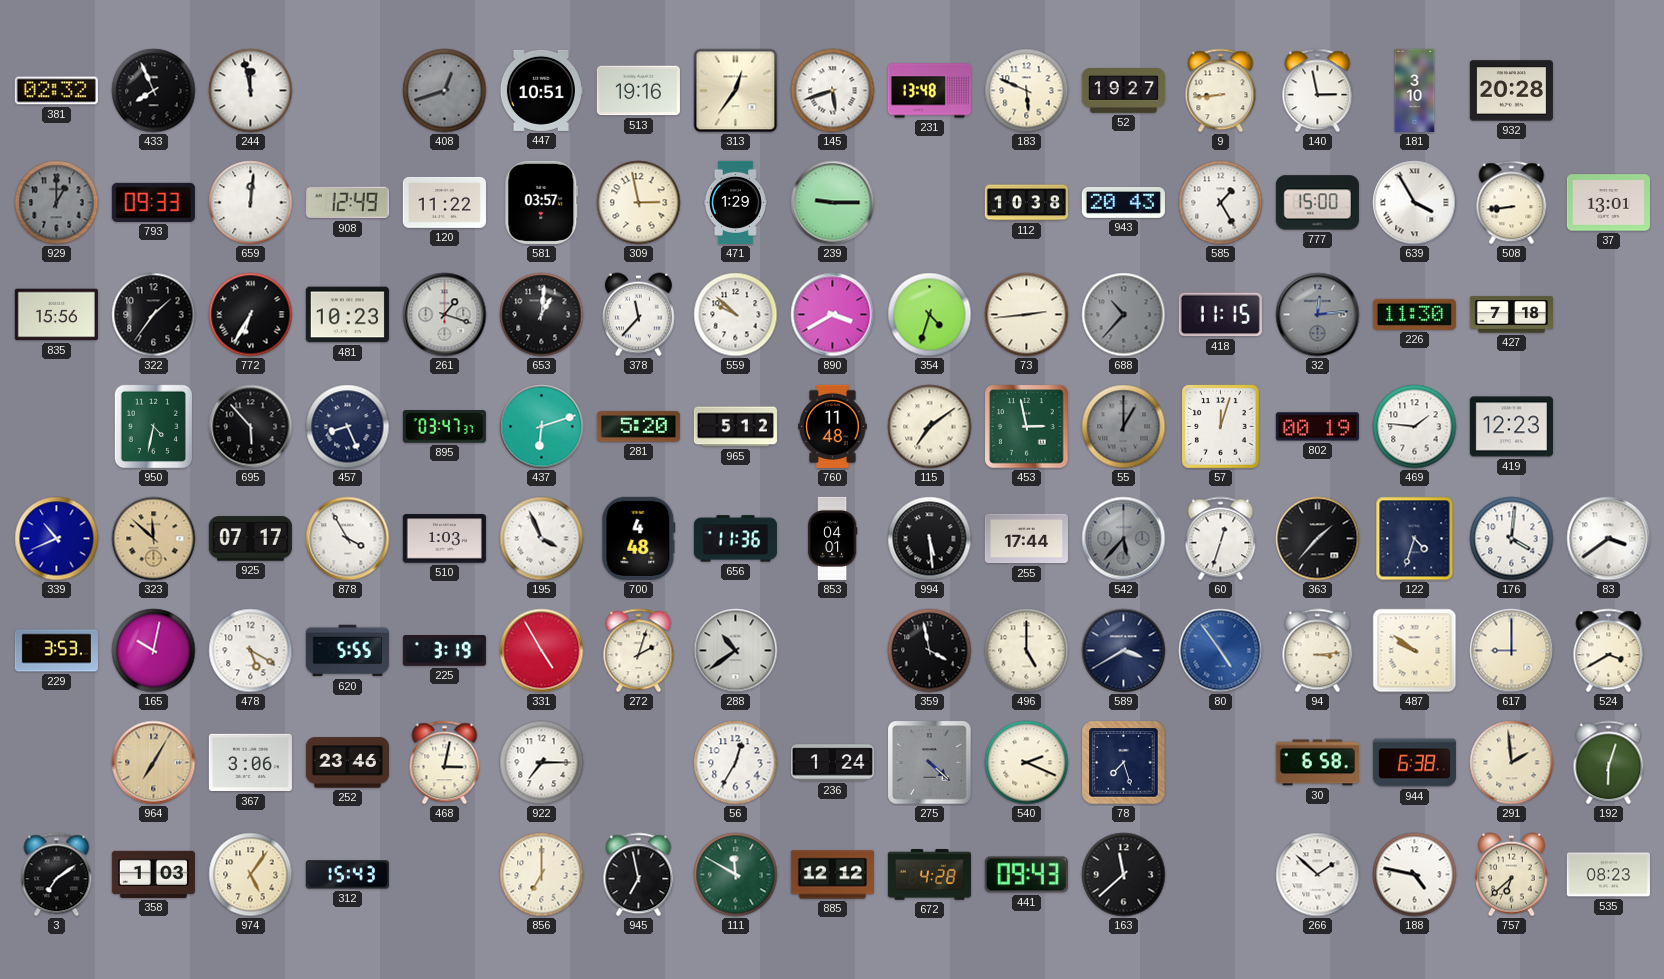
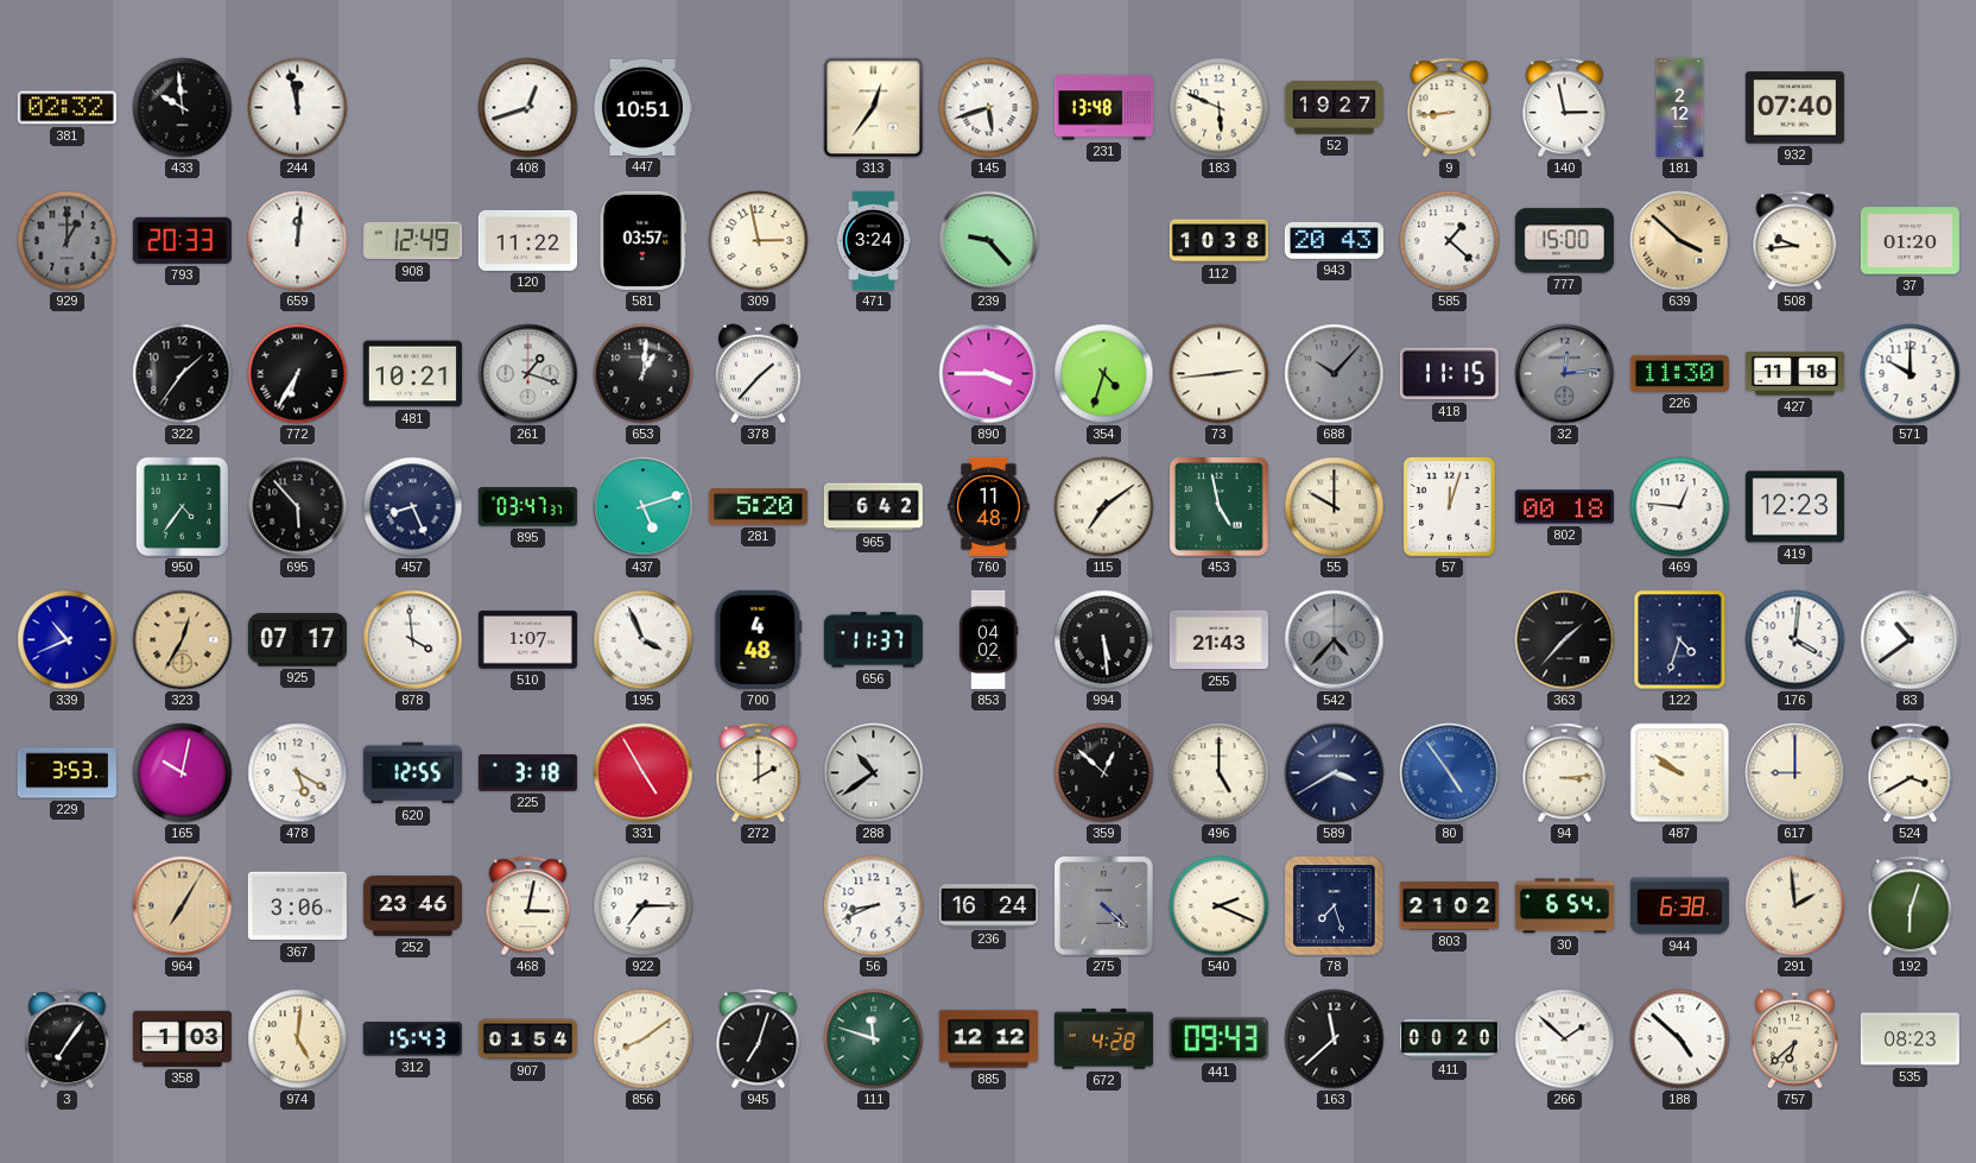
433: 7:56 -> 9:59 (183, 108)
408 dial: grey -> white (528, 108)
513: 19:16 -> none (638, 91)
181: 3:10 -> 2:12 (1680, 107)
932: 20:28 -> 07:40 (1794, 108)
793: 09:33 -> 20:33 (182, 240)
471: 1:29 -> 3:24 (873, 240)
239: 9:15 -> 9:23 (989, 241)
585: 1:25 -> 1:22 (1450, 241)
639: 3:55 -> 3:52 (1680, 241)
639 dial: white -> champagne (1680, 241)
508: 8:44 -> 9:44 (1795, 241)
37: 13:01 -> 01:20 (1909, 241)
835: 15:56 -> none (56, 315)
481: 10:23 -> 10:21 (412, 374)
378: 11:37 -> 1:37 (758, 374)
559: 9:52 -> none (736, 315)
890: 3:40 -> 3:45 (989, 374)
688: 10:37 -> 10:07 (1335, 374)
427: 7:18 -> 11:18 (1794, 374)
571: none -> 10:00 (1911, 374)
950: 4:32 -> 4:36 (183, 507)
437: 6:12 -> 5:12 (644, 507)
965: 5:12 -> 6:42 (873, 507)
453: 2:58 -> 4:58 (1220, 507)
55: 1:00 -> 10:00 (1335, 507)
55 dial: grey -> cream (1335, 507)
802: 00:19 -> 00:18 (1564, 507)
469: 1:46 -> 12:46 (1680, 507)
323: 11:52 -> 12:35 (183, 640)
878: 3:55 -> 3:59 (413, 640)
510: 1:03 -> 1:07 (527, 640)
656: 11:36 -> 11:37 (873, 640)
853: 04:01 -> 04:02 (988, 639)
255: 17:44 -> 21:43 (1218, 640)
542: 5:37 -> 4:37 (1335, 640)
60: 12:33 -> none (1221, 539)
83: 3:39 -> 10:39 (1911, 640)
620: 5:55 -> 12:55 (412, 773)
225: 3:19 -> 3:18 (527, 773)
272: 2:03 -> 2:00 (759, 773)
359: 3:58 -> 12:52 (1104, 773)
56: 12:35 -> 8:41 (874, 906)
236: 1:24 -> 16:24 (988, 906)
803: none -> 21:02 (1449, 906)
30: 6:58 -> 6:54 (1564, 906)
3: 7:09 -> 7:06 (68, 1039)
974: 5:06 -> 5:01 (298, 1039)
907: none -> 01:54 (527, 1039)
856: 7:00 -> 8:09 (644, 1039)
945: 6:58 -> 7:03 (759, 1039)
111: 11:50 -> 11:48 (874, 1039)
411: none -> 00:20 (1449, 1039)
188: 4:47 -> 4:52 (1680, 1039)
